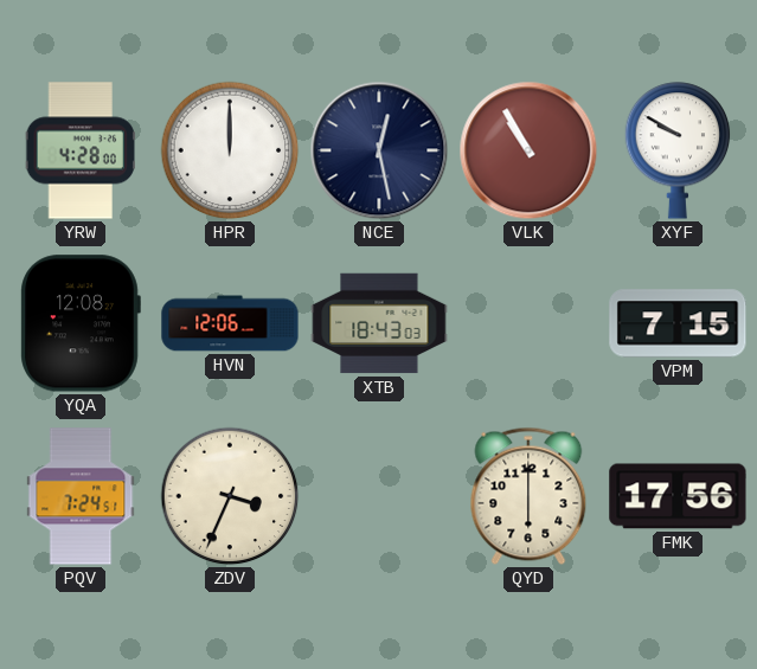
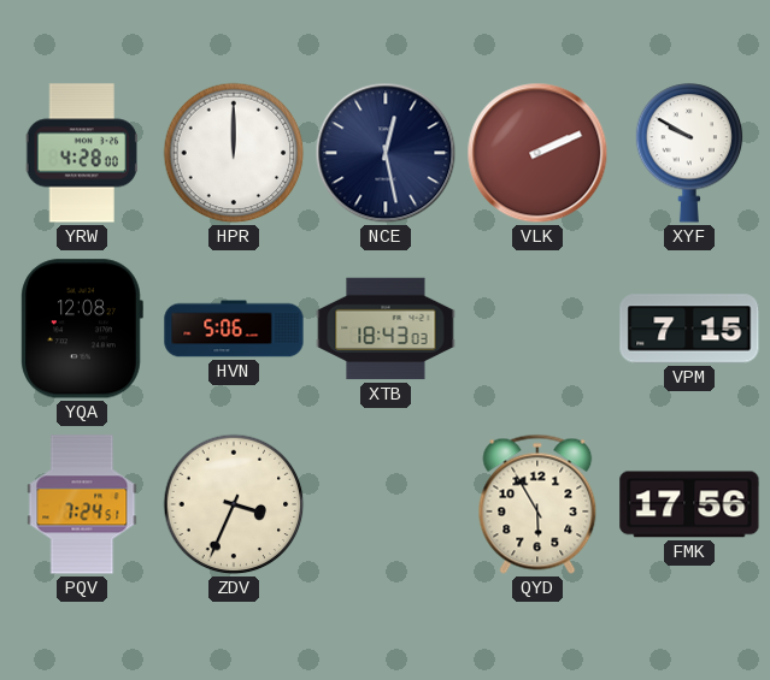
VLK: 10:55 -> 2:11 (537, 153)
HVN: 12:06 -> 5:06 (234, 329)
QYD: 6:00 -> 5:55 (537, 504)
